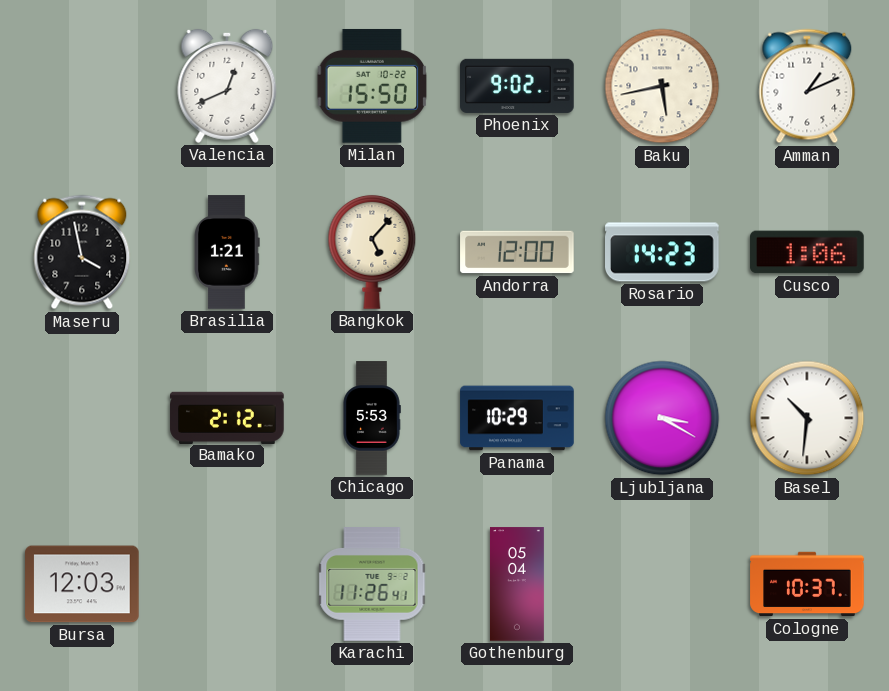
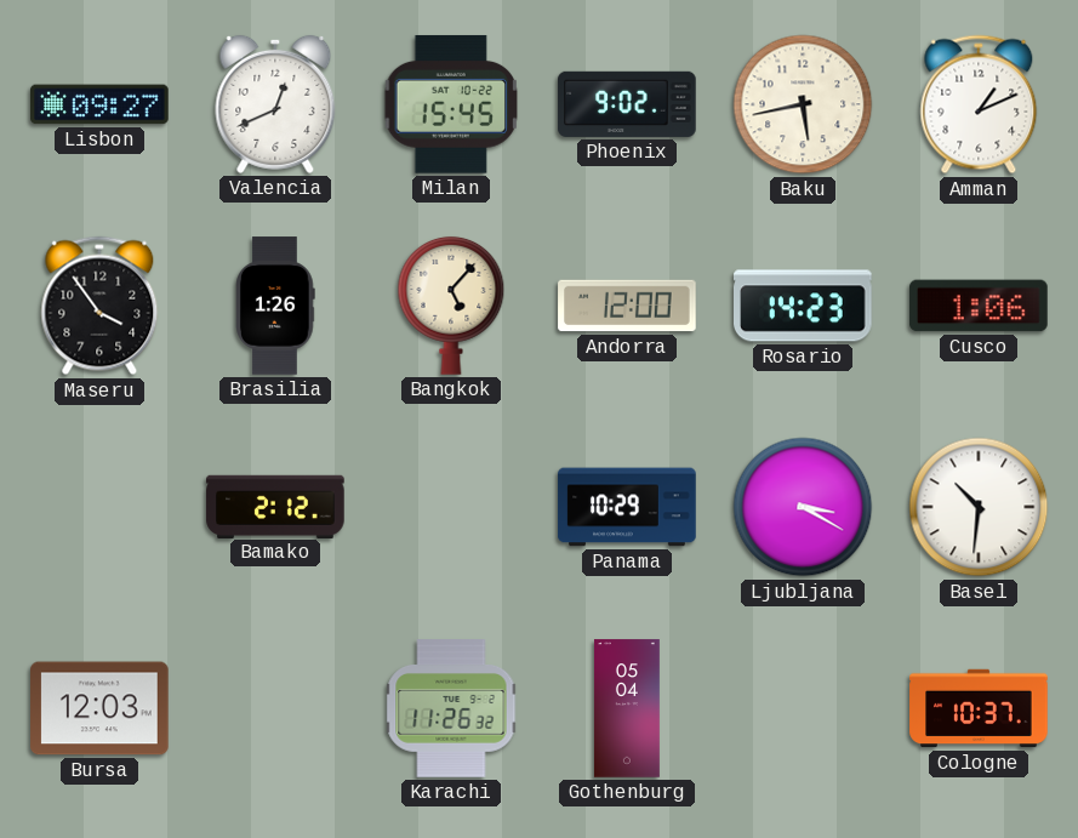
Lisbon: none -> 09:27 (99, 104)
Milan: 15:50 -> 15:45 (451, 104)
Maseru: 3:58 -> 3:54 (99, 306)
Brasilia: 1:21 -> 1:26 (275, 306)
Chicago: 5:53 -> none (372, 418)
Karachi: 11:26:41 -> 11:26:32 (451, 708)
